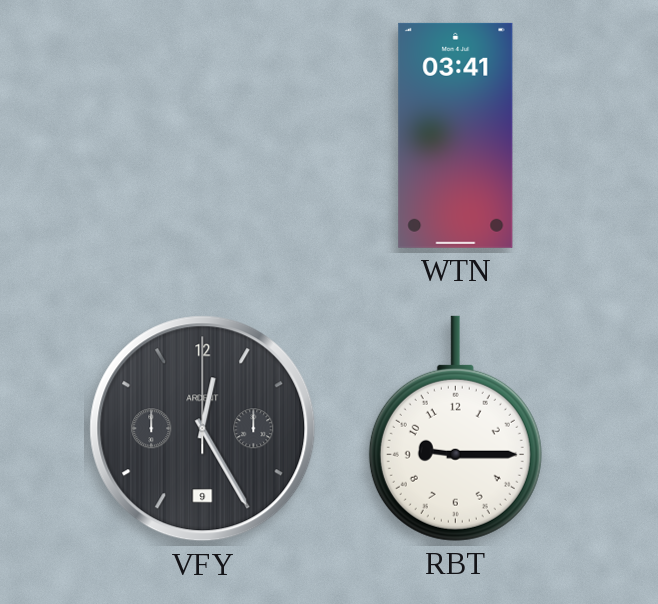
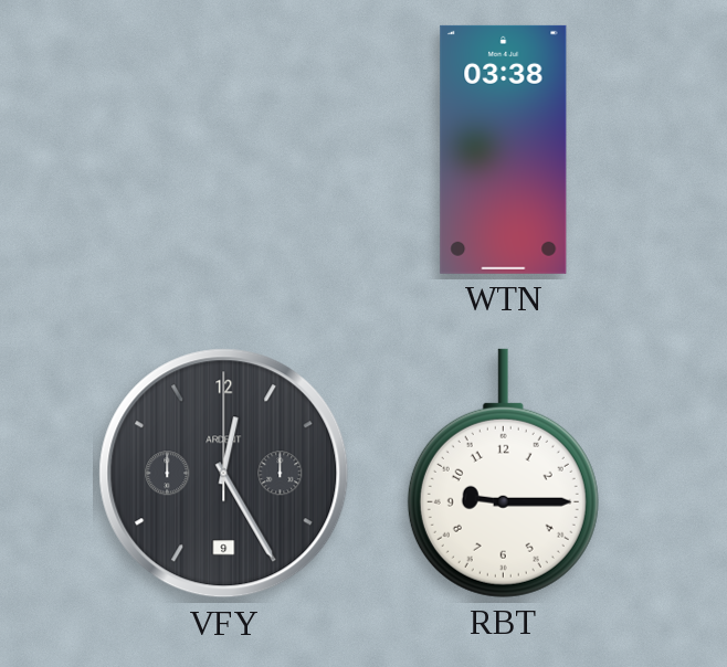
WTN: 03:41 -> 03:38 (504, 149)
